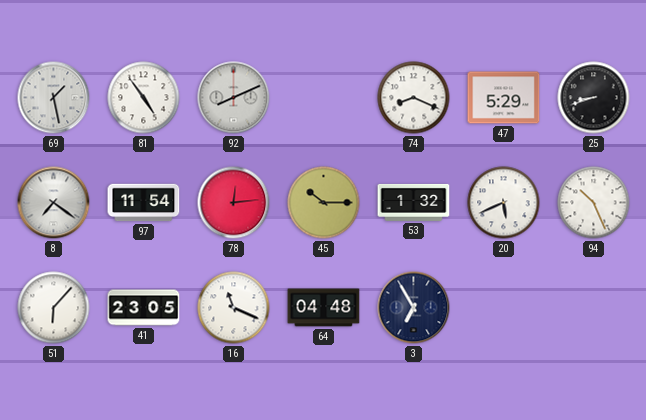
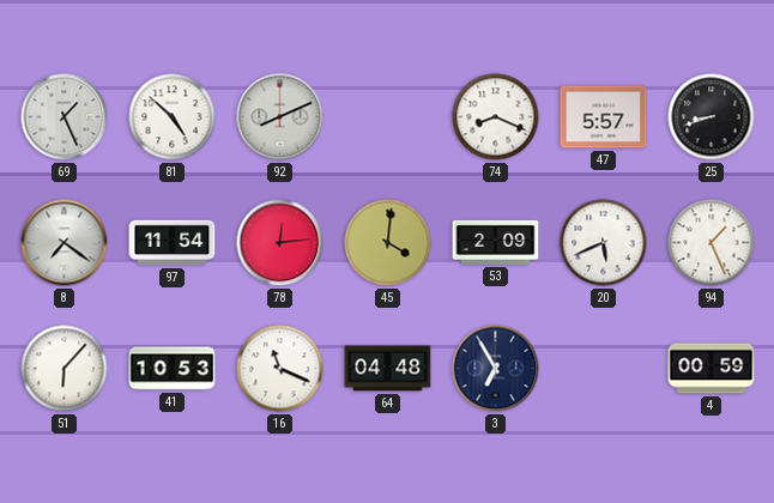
69: 1:28 -> 1:26 (65, 117)
81: 4:54 -> 4:52 (173, 117)
47: 5:29 -> 5:57 (604, 117)
45: 10:15 -> 4:01 (388, 243)
53: 1:32 -> 2:09 (496, 242)
94: 10:26 -> 1:26 (712, 243)
41: 23:05 -> 10:53 (173, 369)
4: none -> 00:59 (712, 369)
